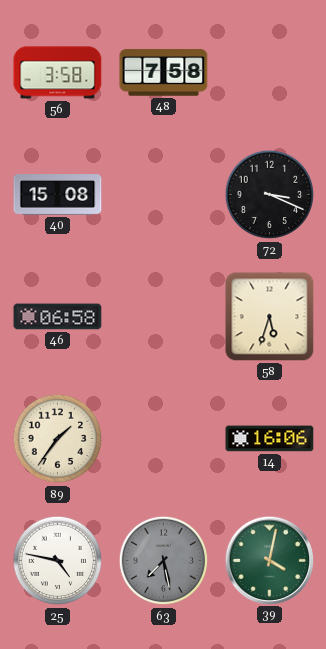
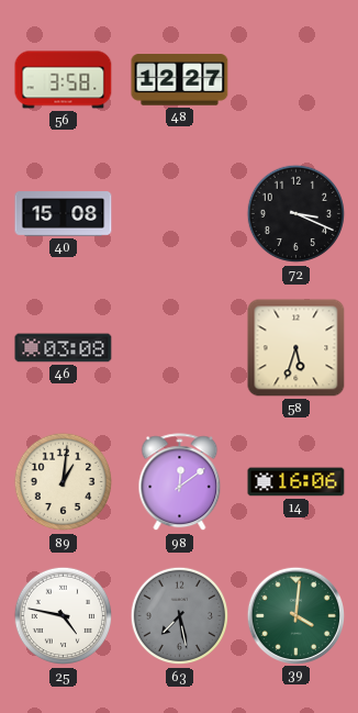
48: 7:58 -> 12:27 (180, 80)
46: 06:58 -> 03:08 (64, 348)
89: 1:36 -> 1:01 (64, 482)
98: none -> 12:09 (180, 482)
39: 4:02 -> 4:01 (295, 615)
